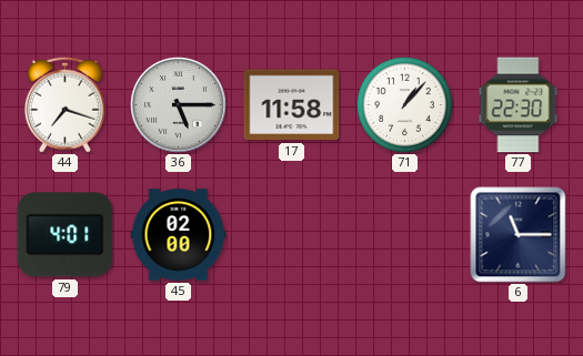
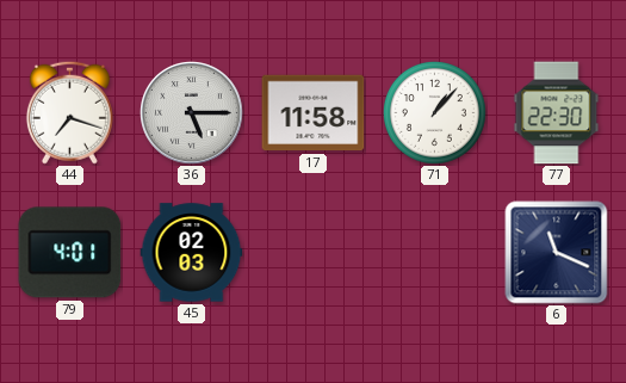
45: 02:00 -> 02:03 (192, 253)
6: 11:15 -> 11:19 (557, 253)
